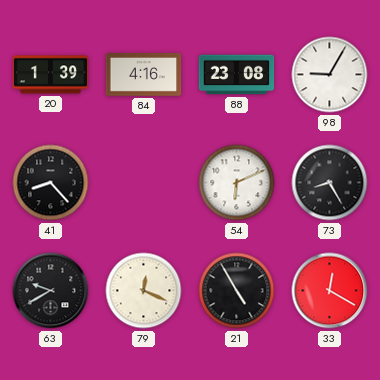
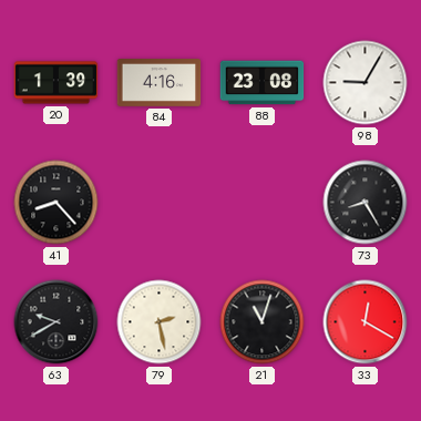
54: 6:11 -> none (237, 183)
79: 12:19 -> 2:28 (160, 322)
21: 4:55 -> 11:03 (263, 322)
